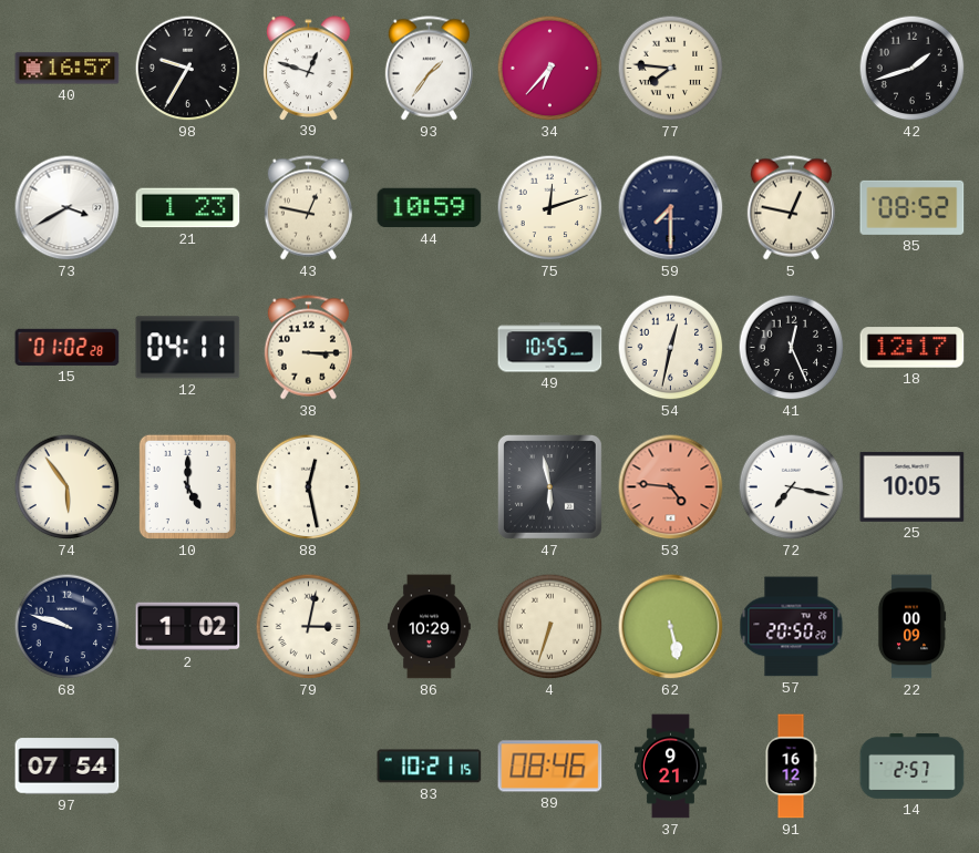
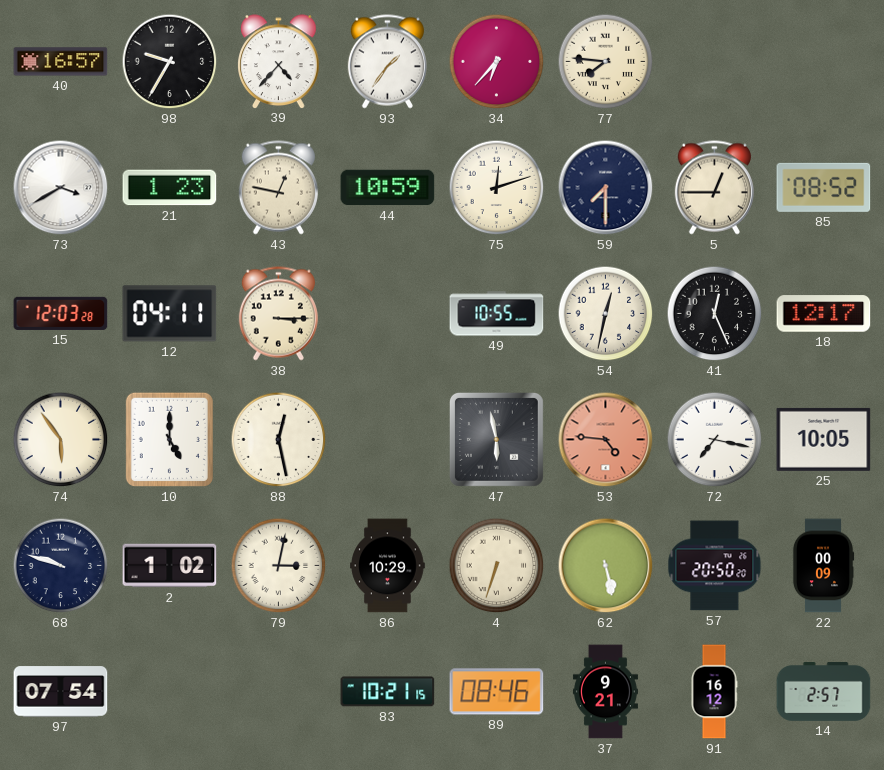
39: 12:48 -> 4:37 (279, 61)
42: 1:42 -> none (913, 69)
5: 12:47 -> 12:45 (714, 188)
15: 01:02 -> 12:03 (61, 313)
